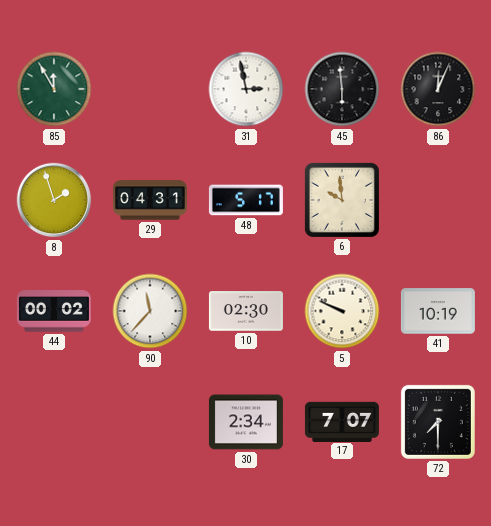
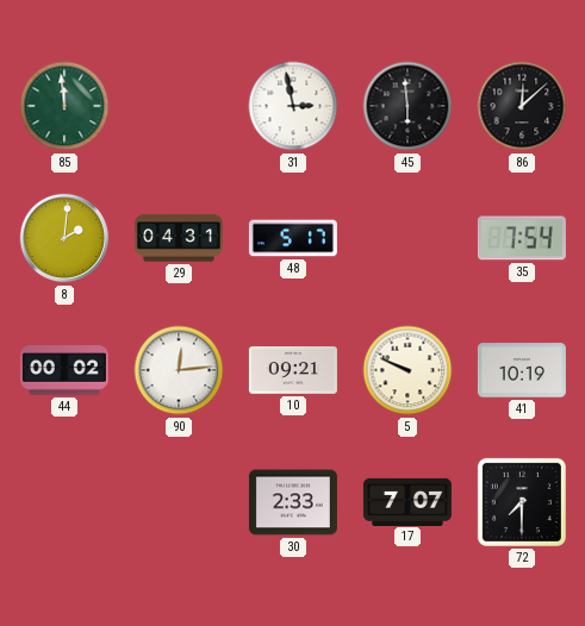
85: 11:55 -> 11:59 (64, 106)
86: 12:04 -> 12:08 (522, 106)
8: 1:57 -> 2:01 (64, 238)
6: 9:59 -> none (342, 200)
35: none -> 7:54 (522, 238)
90: 11:37 -> 12:14 (179, 370)
10: 02:30 -> 09:21 (293, 370)
30: 2:34 -> 2:33 (293, 502)
